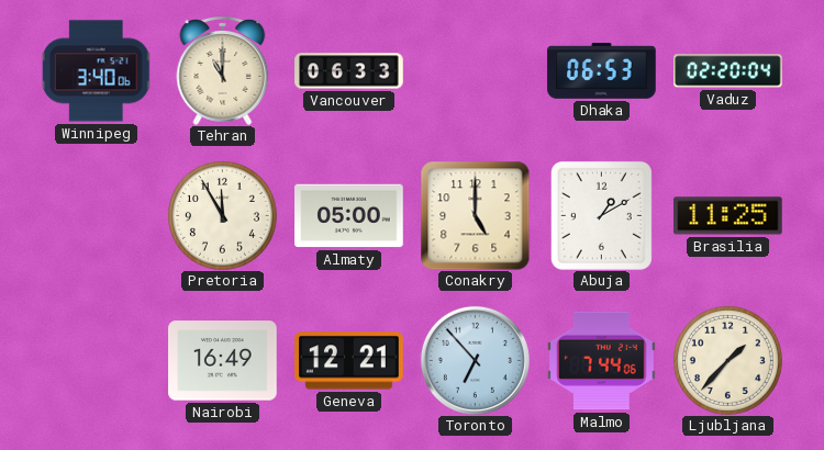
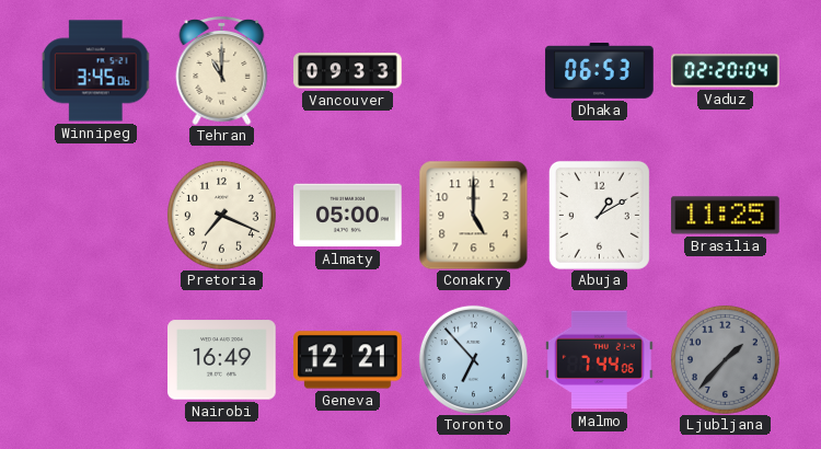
Winnipeg: 3:40 -> 3:45 (95, 71)
Vancouver: 06:33 -> 09:33 (348, 71)
Pretoria: 11:55 -> 7:19 (221, 215)
Ljubljana dial: cream -> grey (725, 359)
